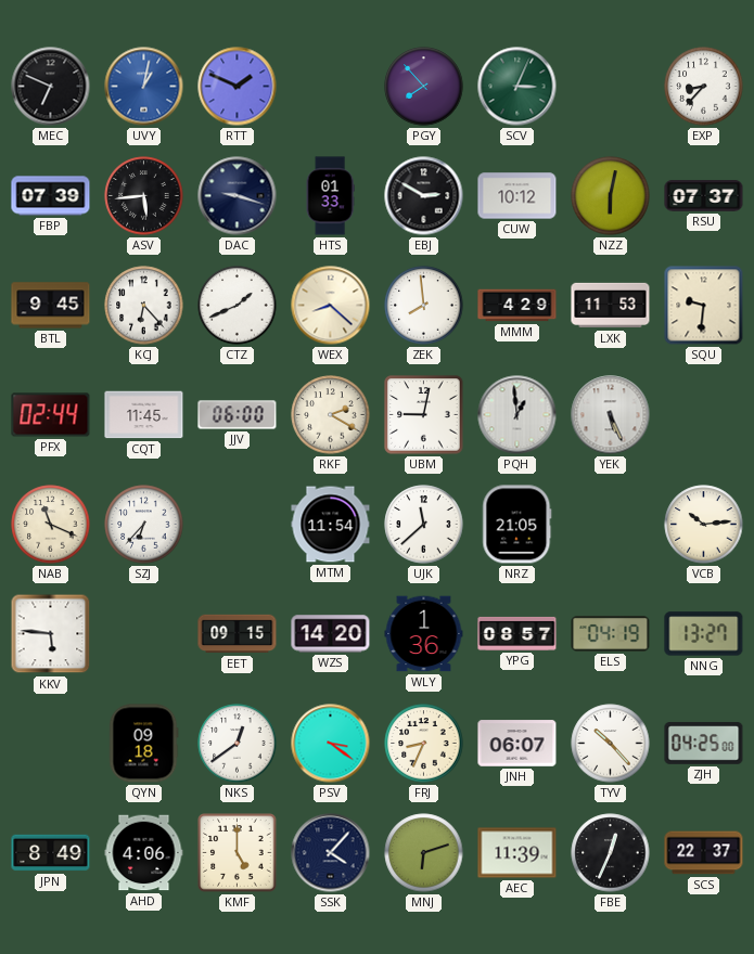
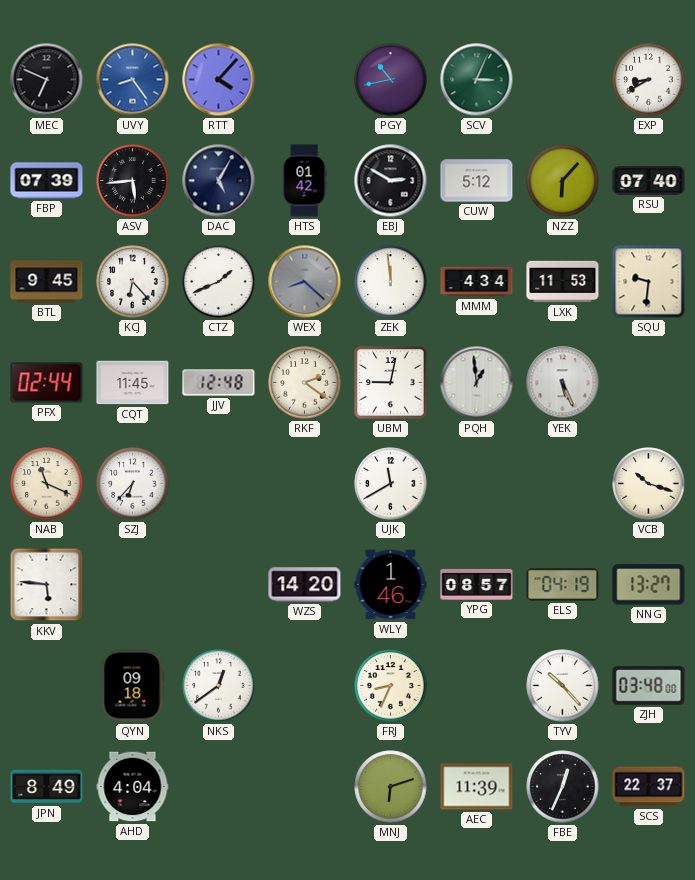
UVY: 1:02 -> 8:24 (133, 80)
RTT: 1:49 -> 4:07 (219, 80)
PGY: 7:53 -> 10:43 (391, 80)
EXP: 8:37 -> 8:40 (649, 80)
DAC: 9:18 -> 5:05 (219, 181)
HTS: 01:33 -> 01:42 (304, 181)
CUW: 10:12 -> 5:12 (477, 181)
NZZ: 6:02 -> 6:07 (563, 181)
RSU: 07:37 -> 07:40 (649, 181)
WEX dial: cream -> grey (305, 282)
ZEK: 7:59 -> 11:59 (391, 282)
MMM: 4:29 -> 4:34 (477, 282)
JJV: 06:00 -> 12:48 (219, 383)
RKF: 2:20 -> 2:21 (305, 383)
MTM: 11:54 -> none (331, 525)
UJK: 11:38 -> 11:40 (391, 484)
NRZ: 21:05 -> none (517, 525)
VCB: 10:14 -> 10:18 (649, 484)
EET: 09:15 -> none (238, 634)
WLY: 1:36 -> 1:46 (391, 585)
PSV: 3:21 -> none (331, 744)
JNH: 06:07 -> none (517, 744)
ZJH: 04:25 -> 03:48 (649, 686)
AHD: 4:06 -> 4:04 (133, 787)
KMF: 5:00 -> none (238, 853)
SSK: 4:07 -> none (331, 853)
